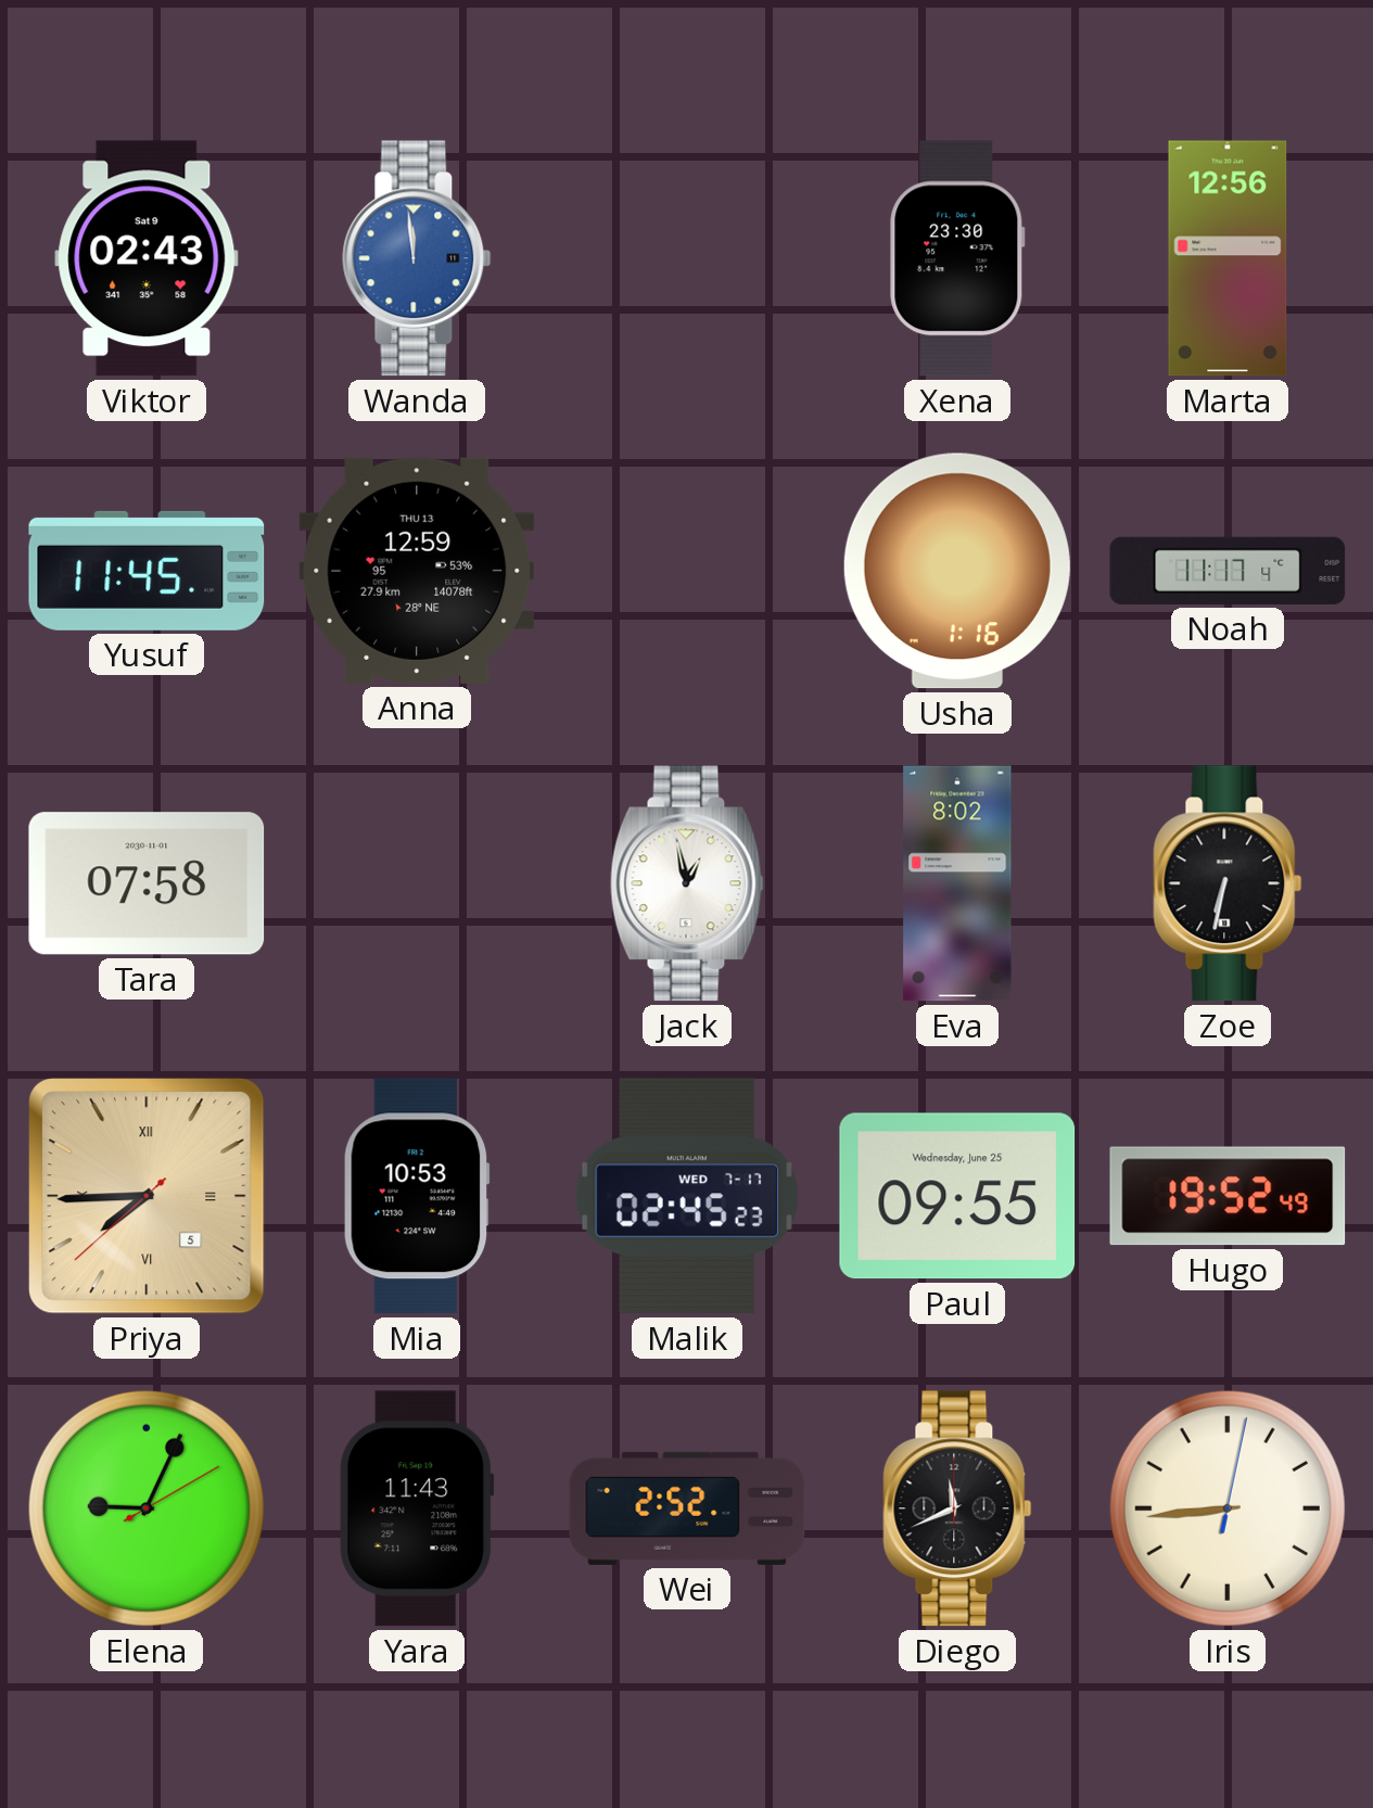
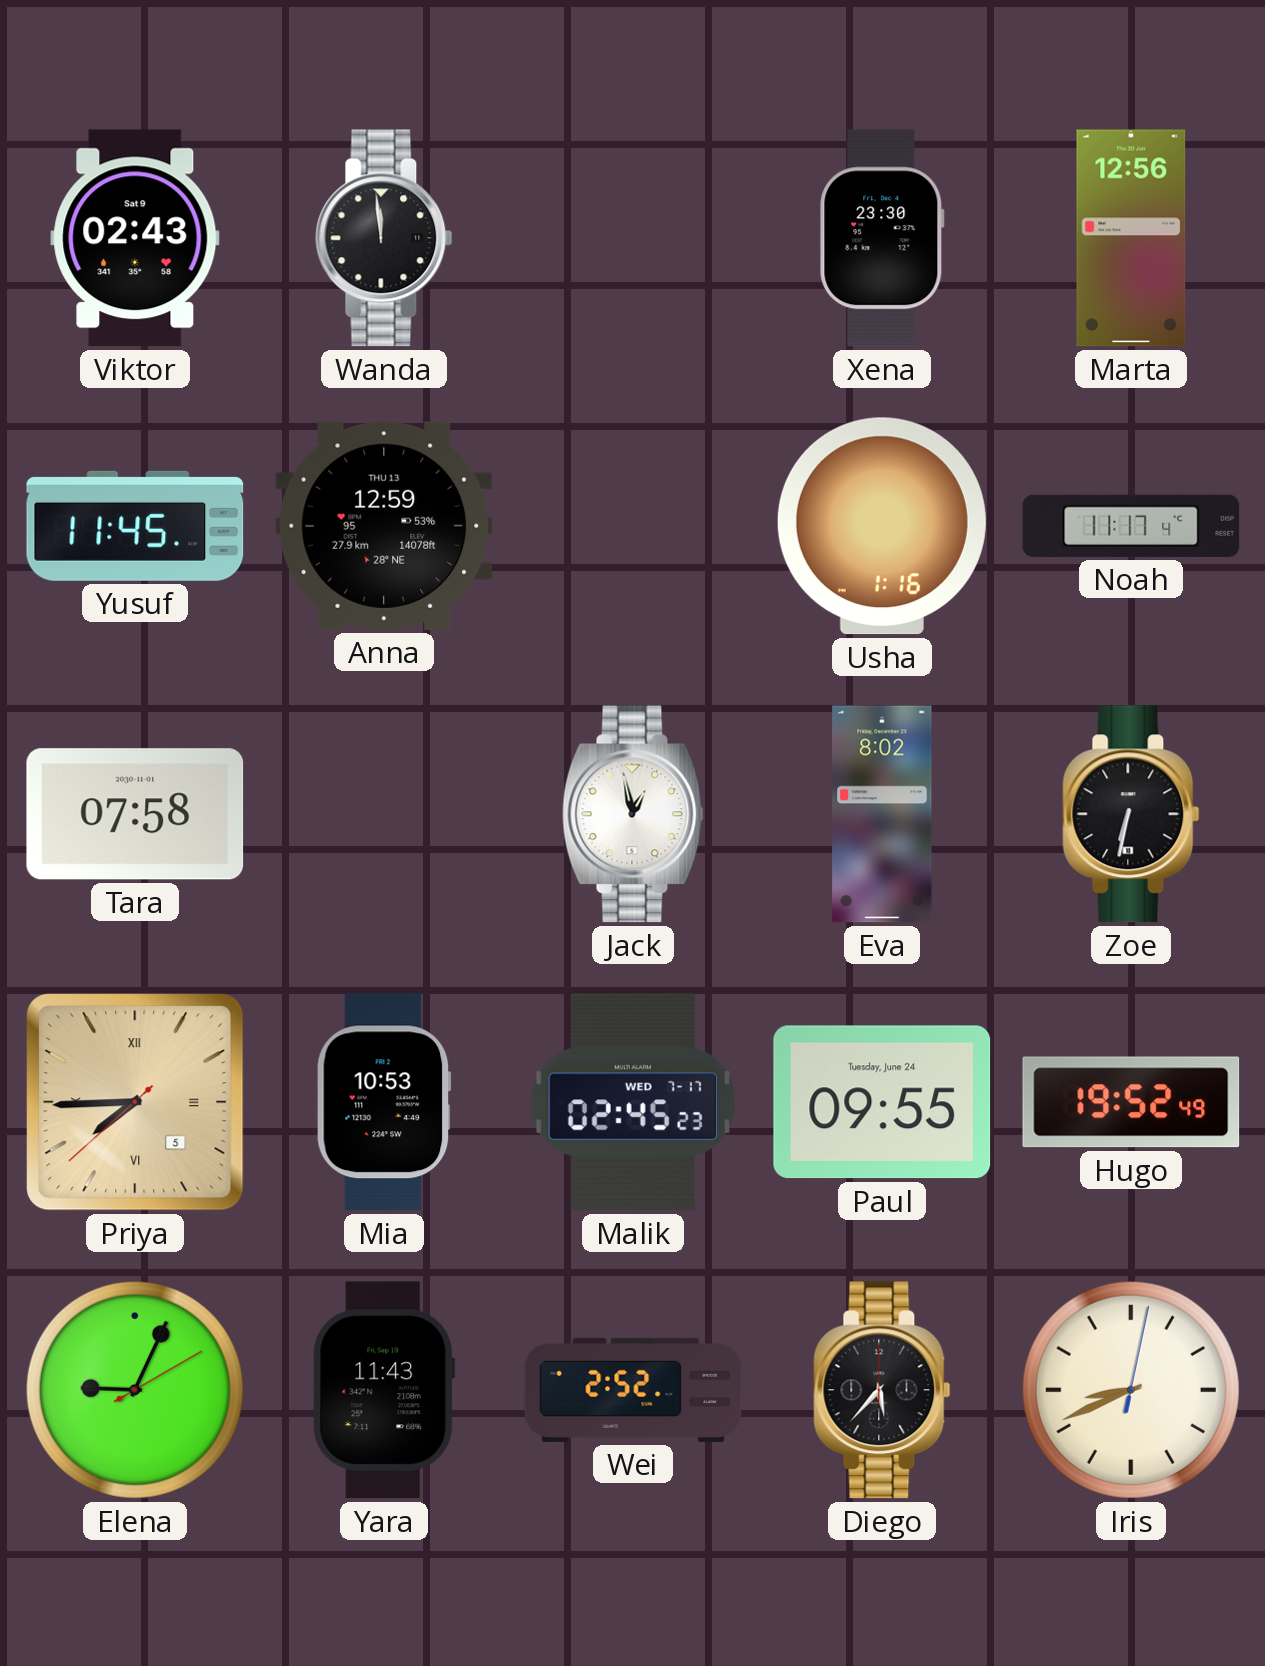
Wanda dial: blue -> black (384, 238)
Paul date: Wednesday, June 25 -> Tuesday, June 24 (882, 1102)
Diego: 11:41 -> 5:37 (882, 1390)
Iris: 8:44 -> 8:41 (1131, 1390)
